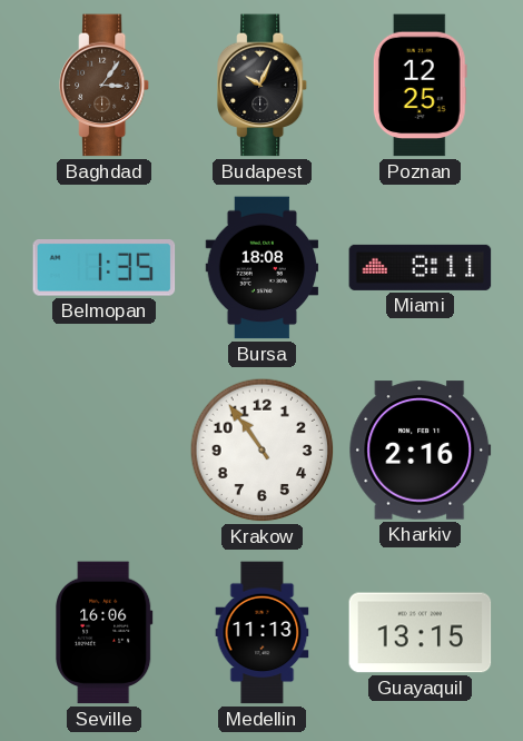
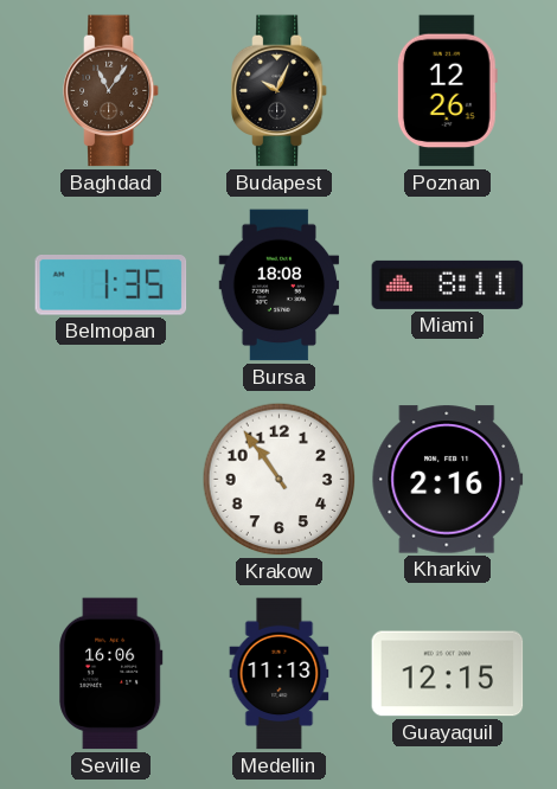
Baghdad: 3:06 -> 11:06 (113, 91)
Poznan: 12:25 -> 12:26 (447, 91)
Guayaquil: 13:15 -> 12:15 (448, 674)
